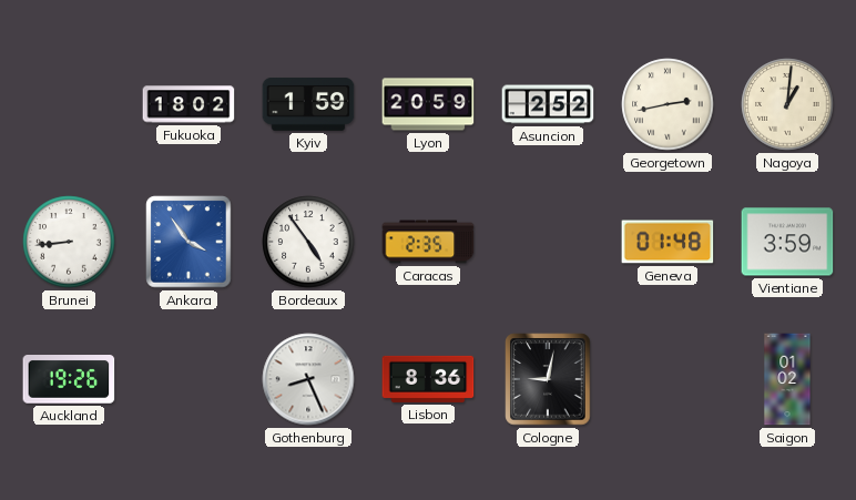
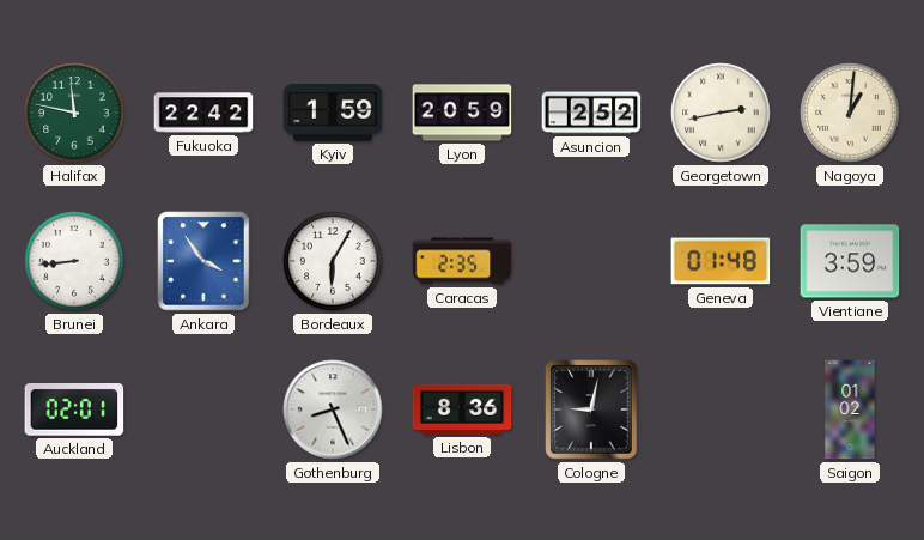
Halifax: none -> 11:47 (74, 113)
Fukuoka: 18:02 -> 22:42 (203, 113)
Bordeaux: 4:54 -> 6:05 (333, 261)
Auckland: 19:26 -> 02:01 (74, 411)
